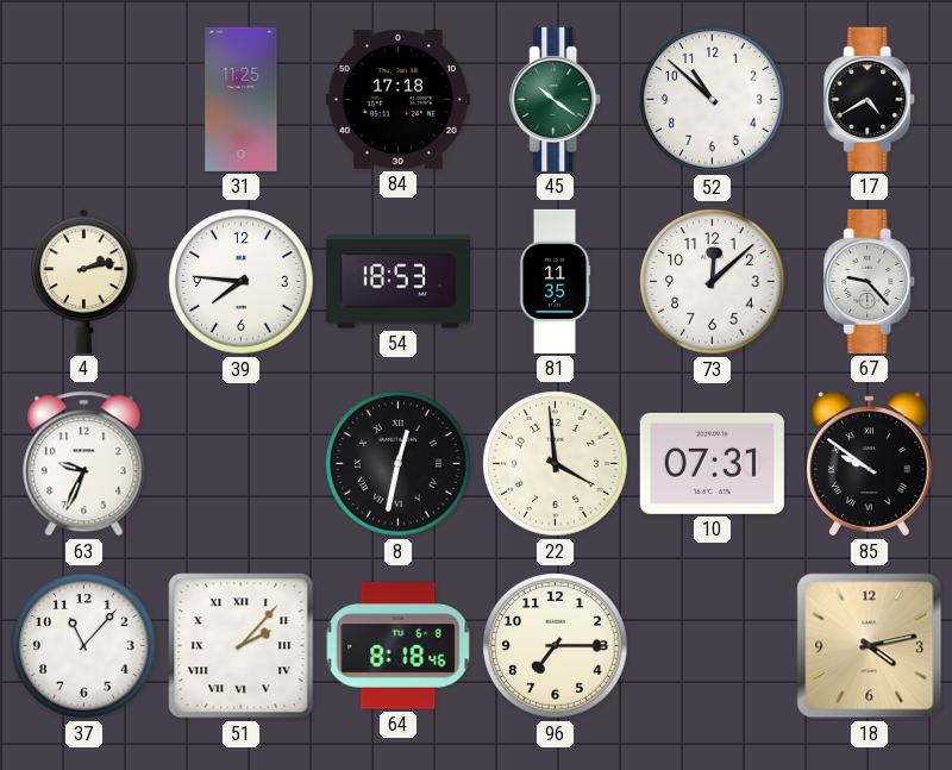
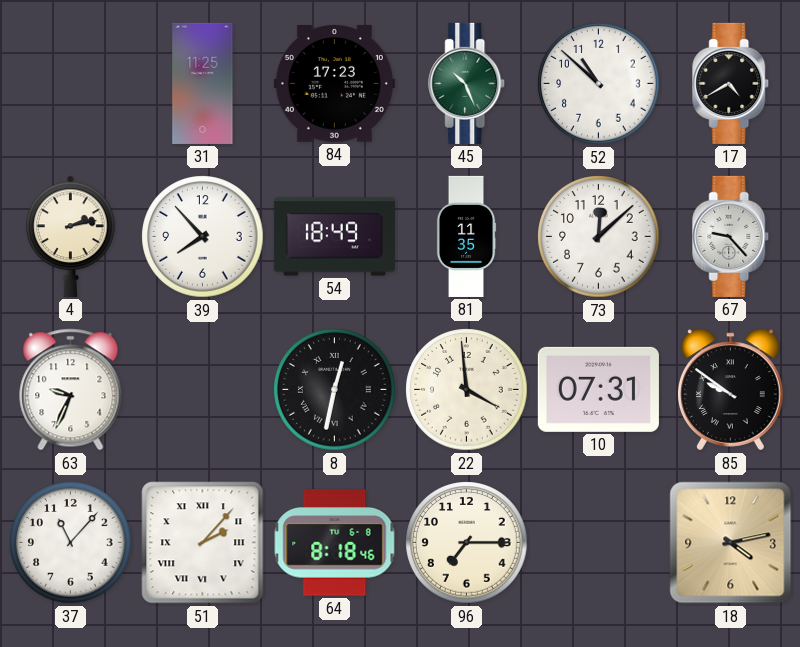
84: 17:18 -> 17:23 (334, 84)
45: 10:21 -> 10:26 (467, 83)
39: 7:46 -> 7:53 (203, 237)
54: 18:53 -> 18:49 (334, 237)
